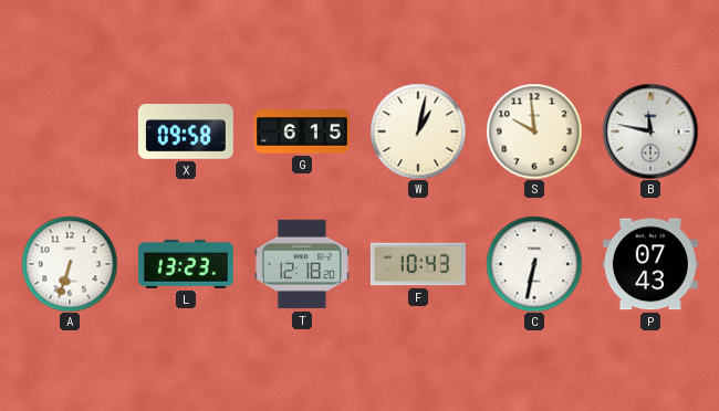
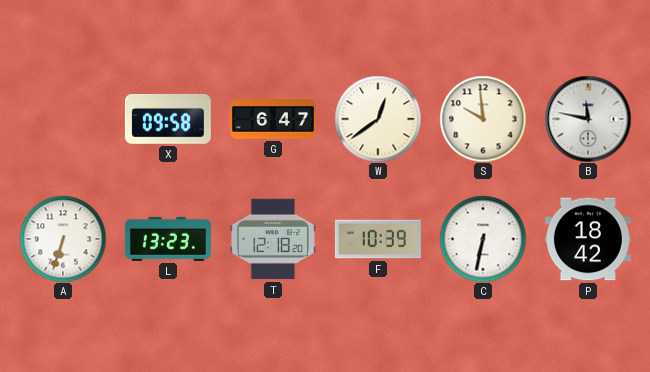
G: 6:15 -> 6:47 (273, 119)
W: 1:02 -> 12:39 (378, 119)
F: 10:43 -> 10:39 (378, 239)
P: 07:43 -> 18:42 (588, 239)
